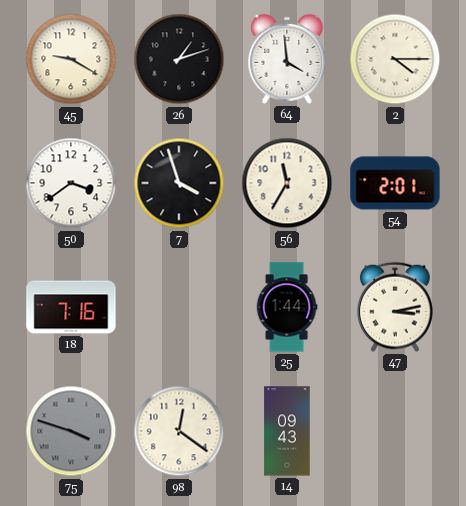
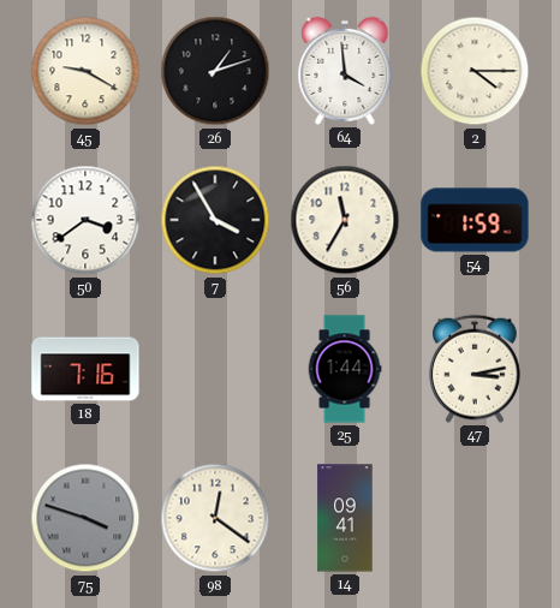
7: 3:57 -> 3:55 (215, 220)
54: 2:01 -> 1:59 (475, 220)
14: 09:43 -> 09:41 (345, 518)
